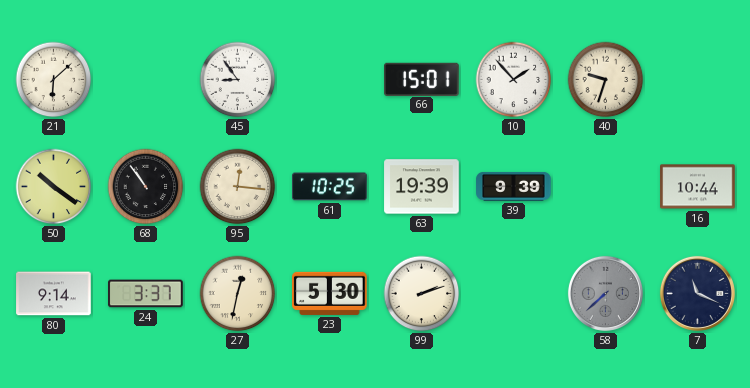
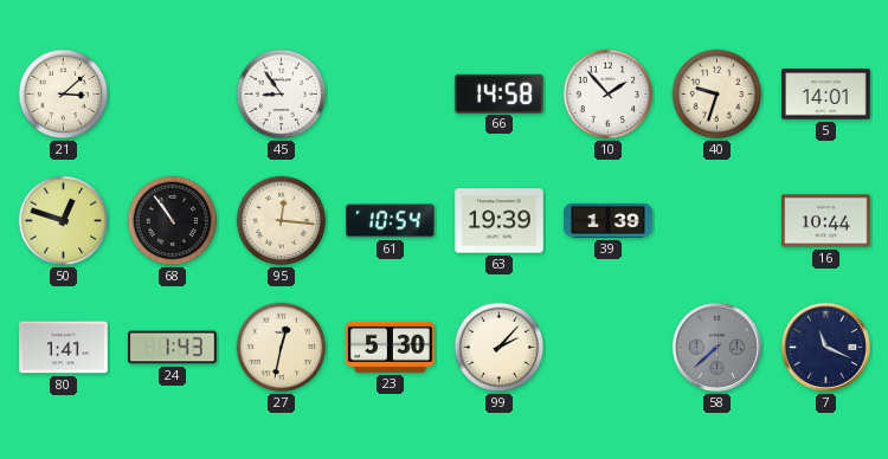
21: 6:08 -> 3:08 (64, 95)
66: 15:01 -> 14:58 (500, 93)
5: none -> 14:01 (826, 95)
50: 10:21 -> 12:48 (64, 221)
61: 10:25 -> 10:54 (391, 221)
39: 9:39 -> 1:39 (609, 220)
80: 9:14 -> 1:41 (64, 348)
24: 3:37 -> 1:43 (173, 348)
99: 2:12 -> 2:07 (500, 348)
